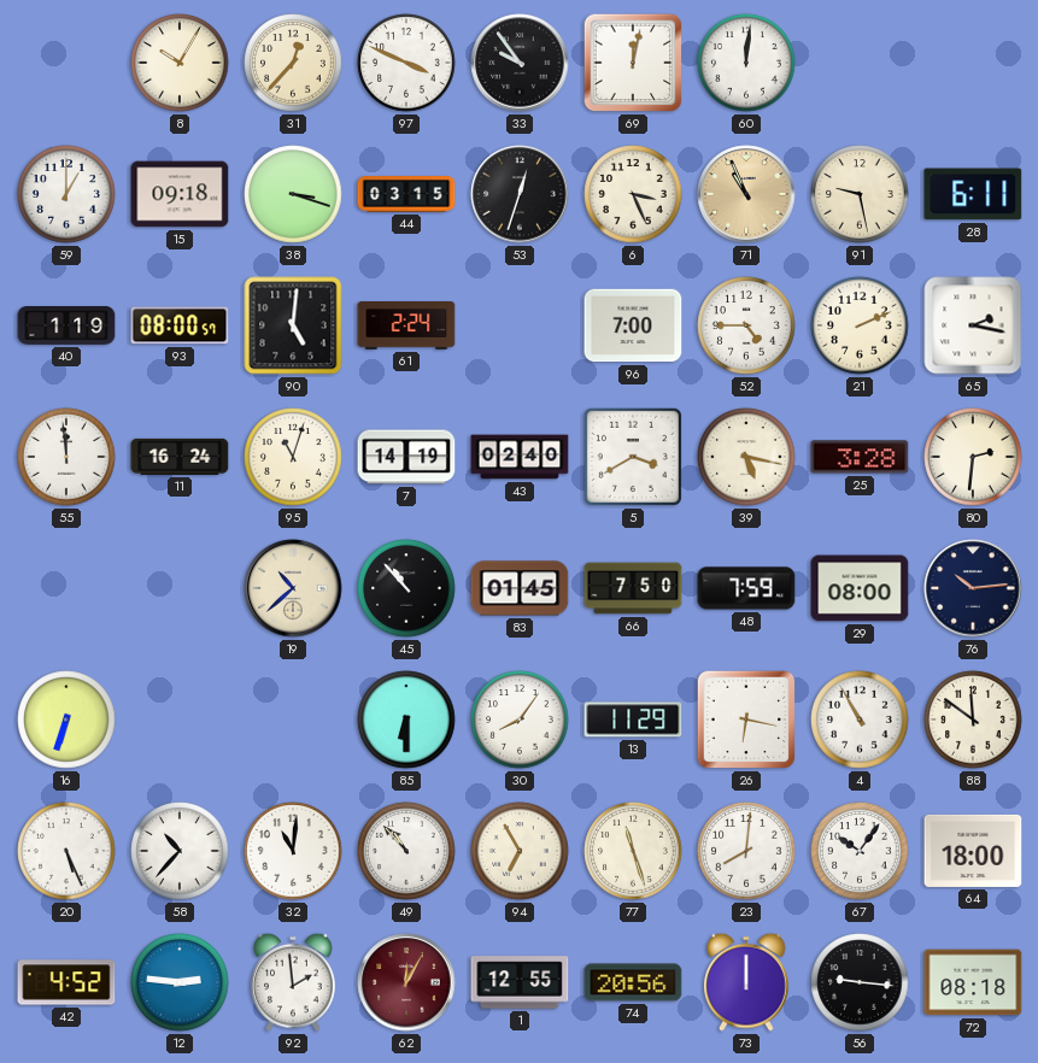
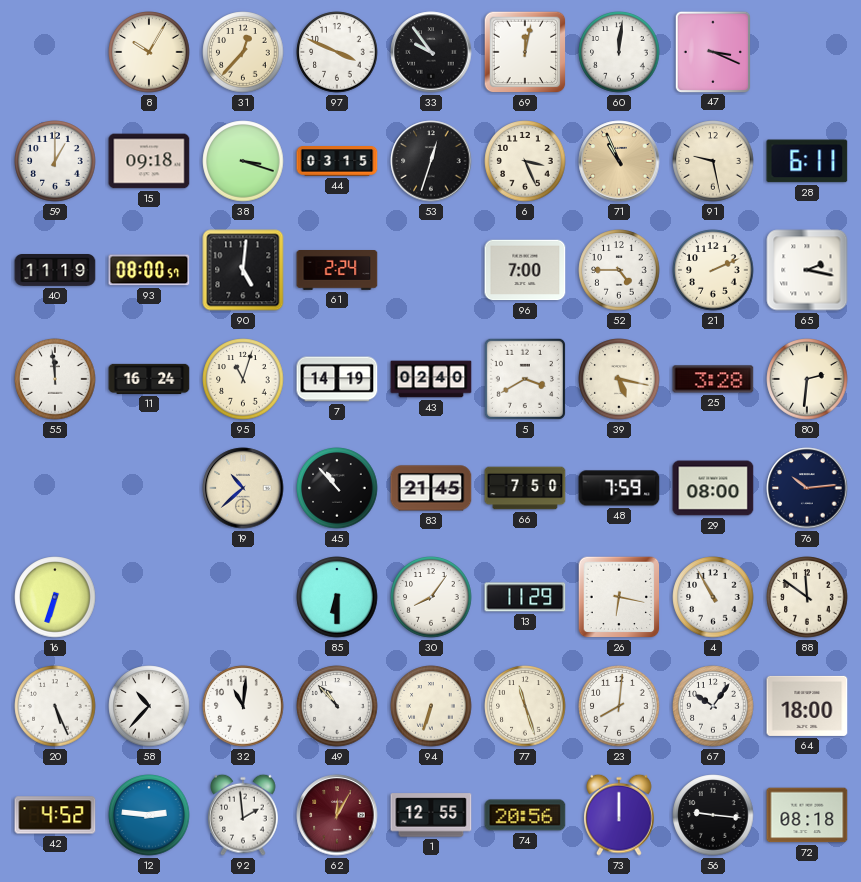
47: none -> 3:19 (712, 51)
40: 1:19 -> 11:19 (55, 271)
83: 01:45 -> 21:45 (431, 488)
94: 6:55 -> 6:33 (431, 706)
